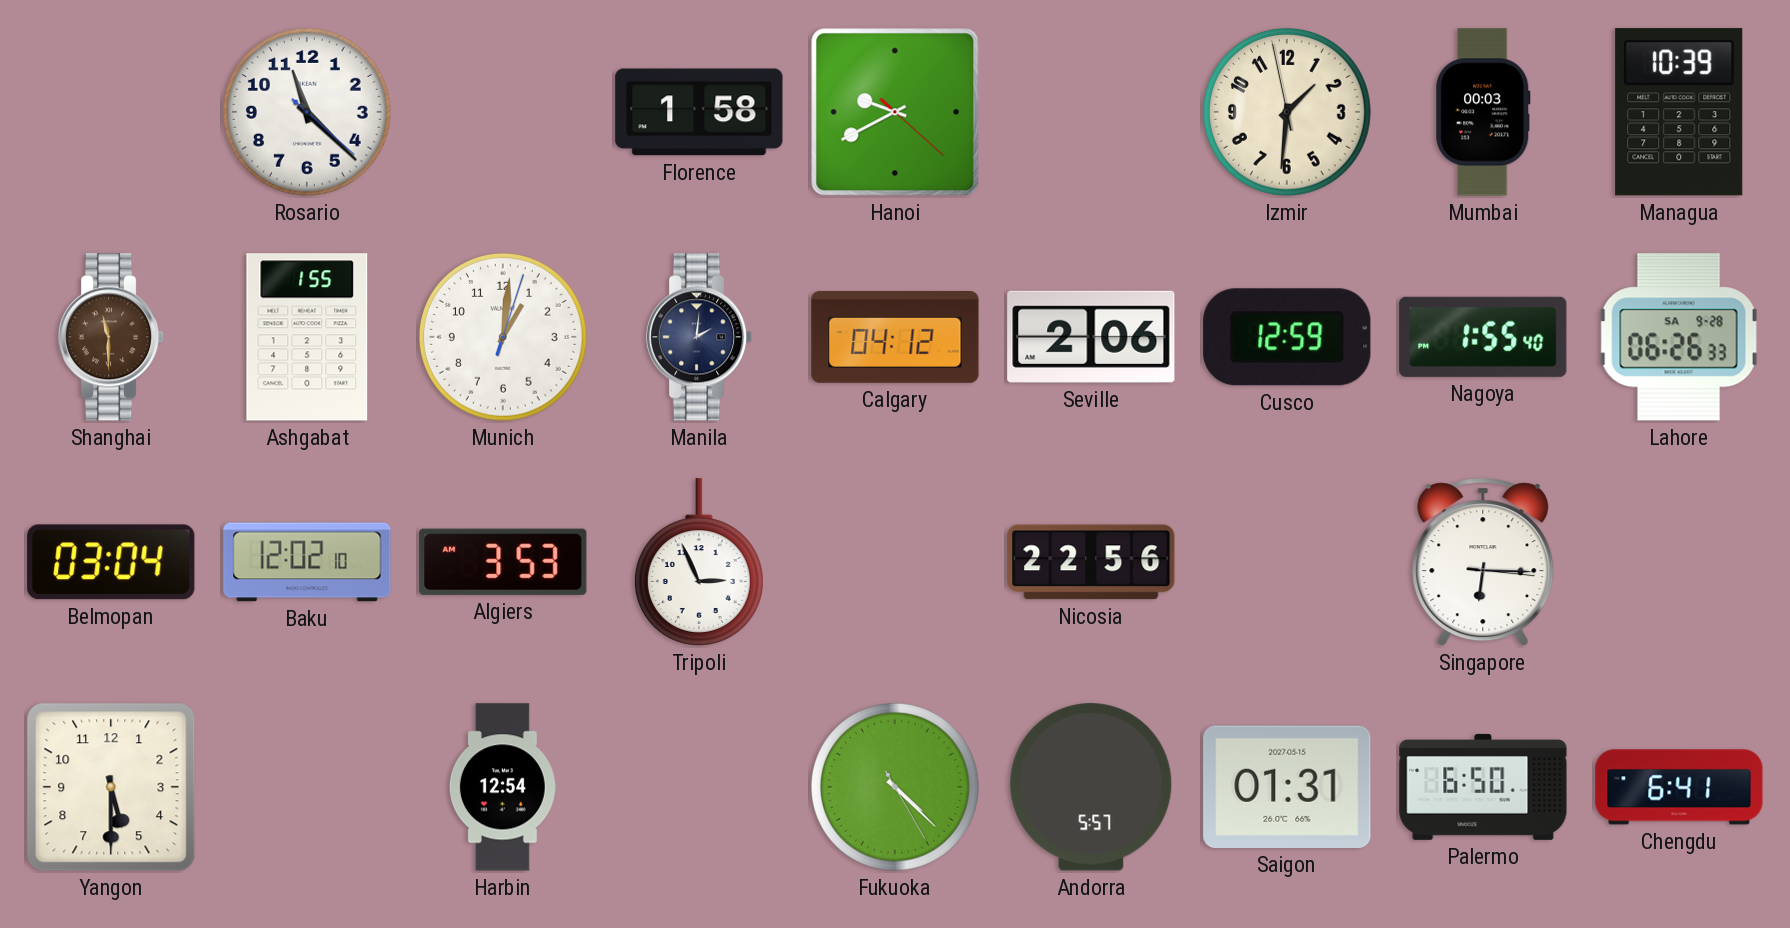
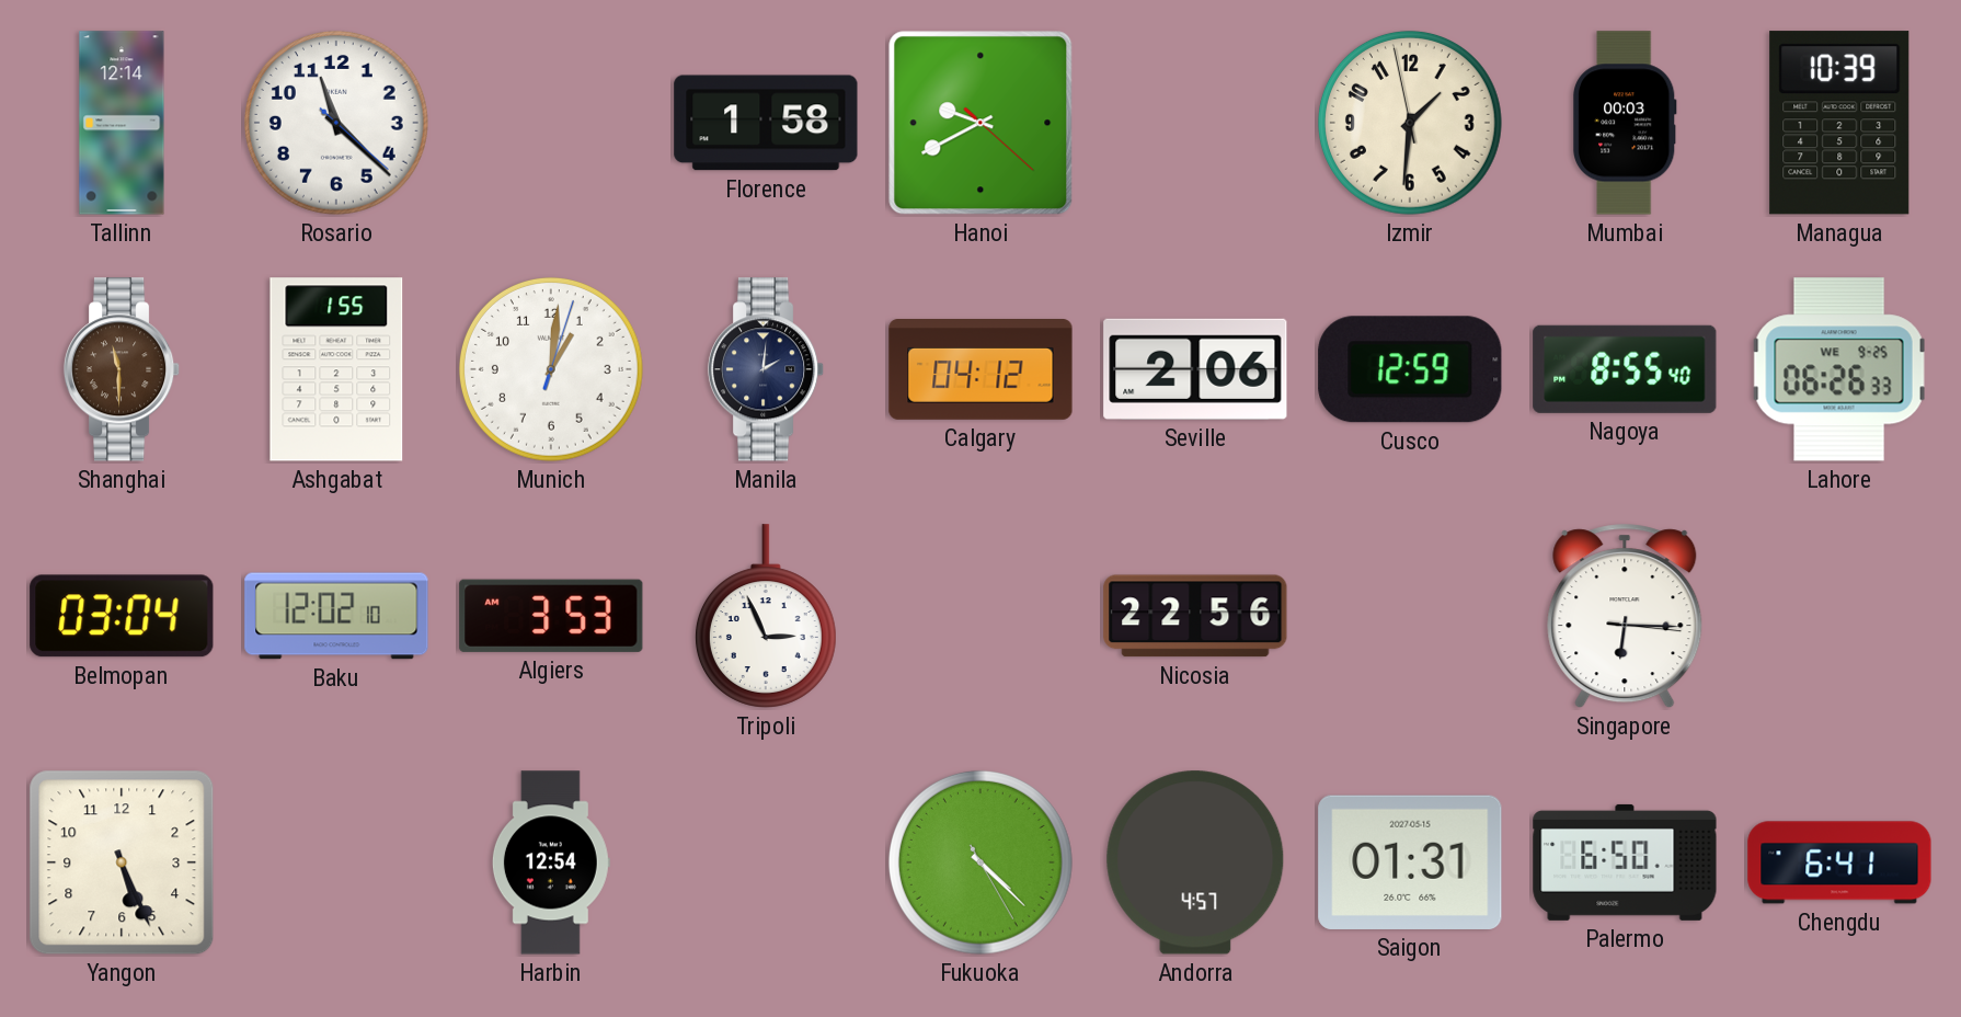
Tallinn: none -> 12:14 (122, 123)
Nagoya: 1:55 -> 8:55 (1625, 369)
Lahore date: SA 9-28 -> WE 9-25 (1839, 369)
Yangon: 5:30 -> 5:26 (122, 862)
Andorra: 5:57 -> 4:57 (1195, 862)
